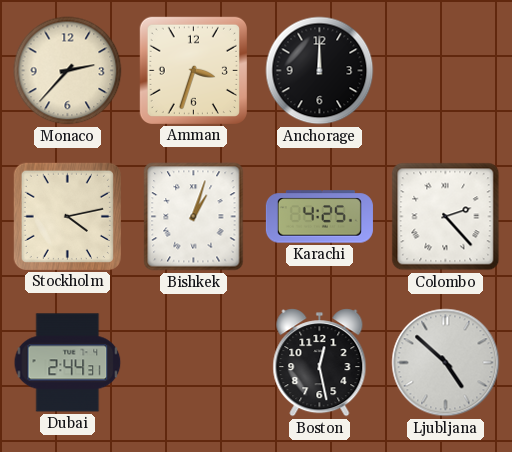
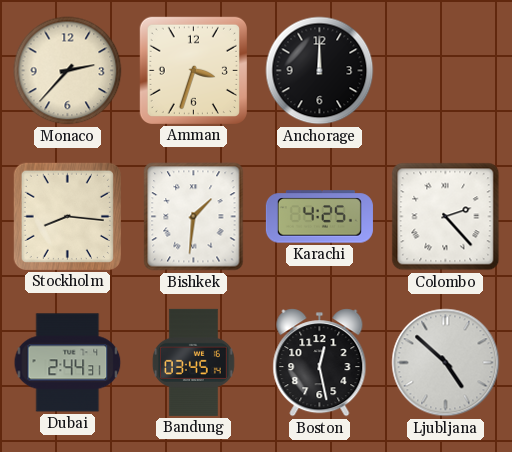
Stockholm: 4:13 -> 8:16 (67, 216)
Bishkek: 1:03 -> 1:31 (194, 217)
Bandung: none -> 03:45 (193, 362)
